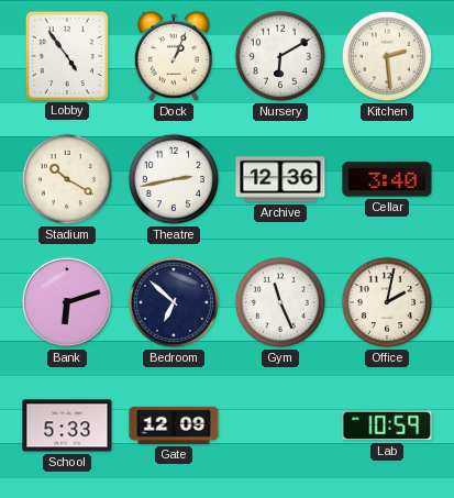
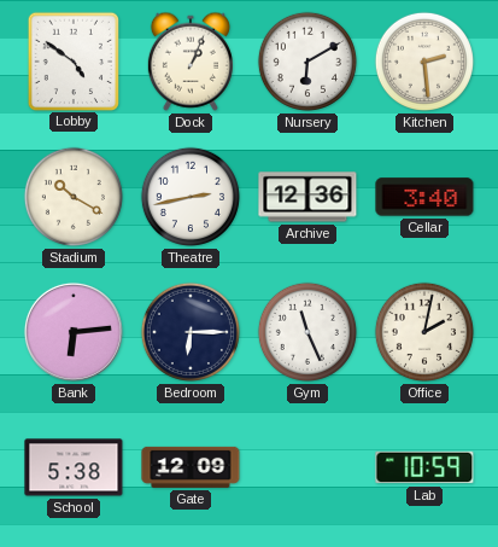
Lobby: 4:54 -> 4:51 (72, 60)
Bank: 6:12 -> 6:14 (74, 332)
Bedroom: 6:52 -> 6:15 (191, 332)
School: 5:33 -> 5:38 (74, 467)
